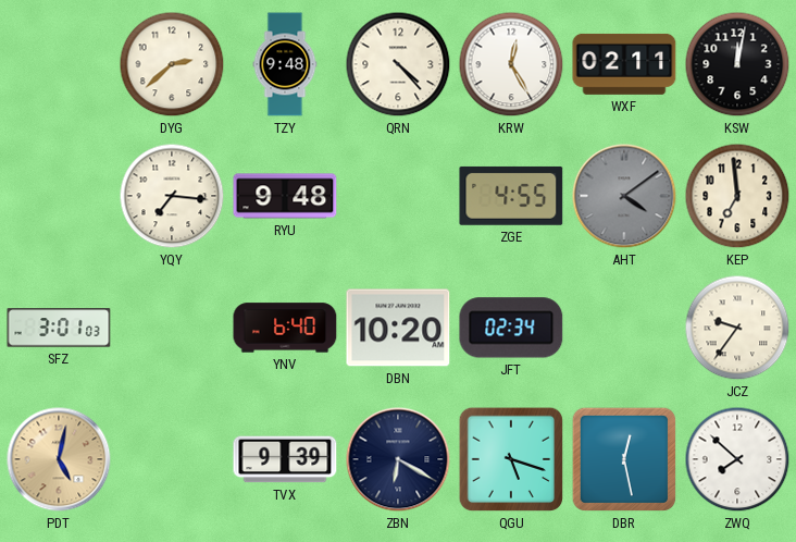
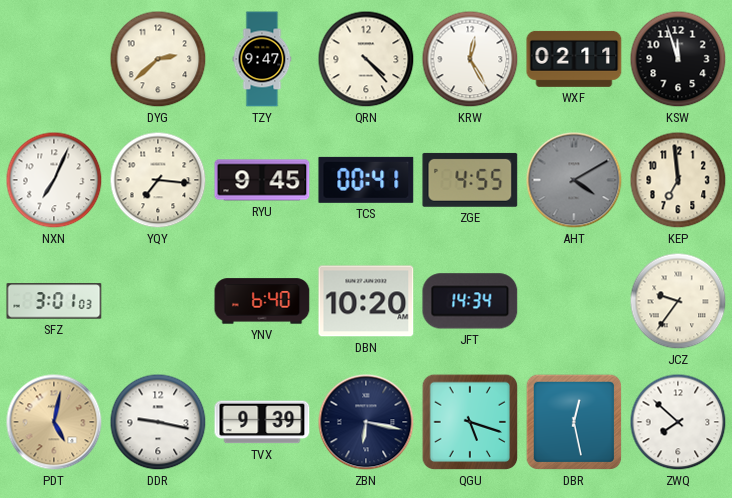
TZY: 9:48 -> 9:47 (262, 59)
KSW: 12:02 -> 11:57 (678, 59)
NXN: none -> 7:04 (54, 180)
RYU: 9:48 -> 9:45 (262, 180)
TCS: none -> 00:41 (366, 180)
AHT: 4:09 -> 4:10 (574, 180)
JFT: 02:34 -> 14:34 (470, 301)
DDR: none -> 9:17 (158, 422)
ZBN: 6:20 -> 6:17 (366, 422)
